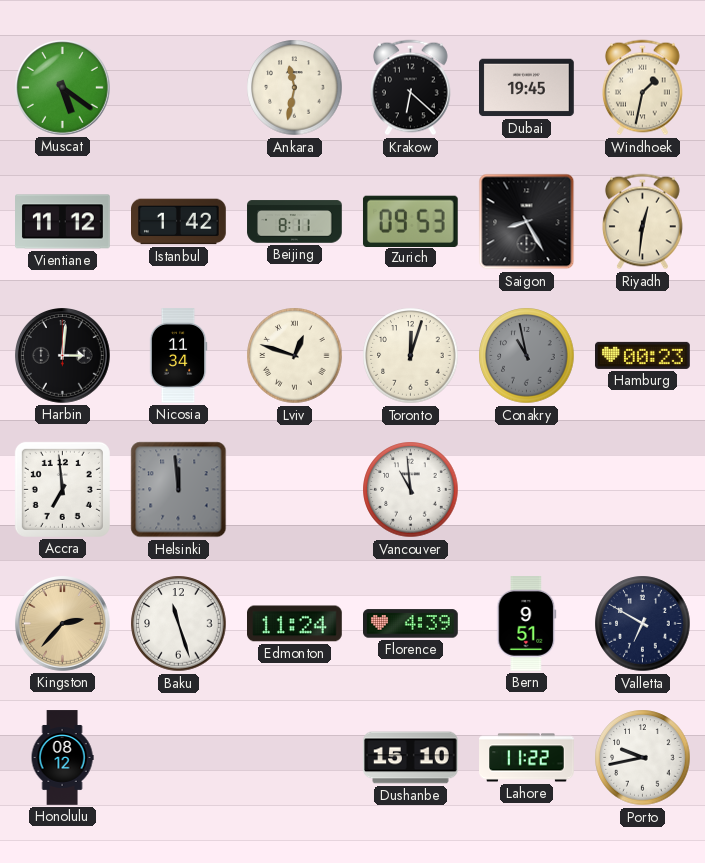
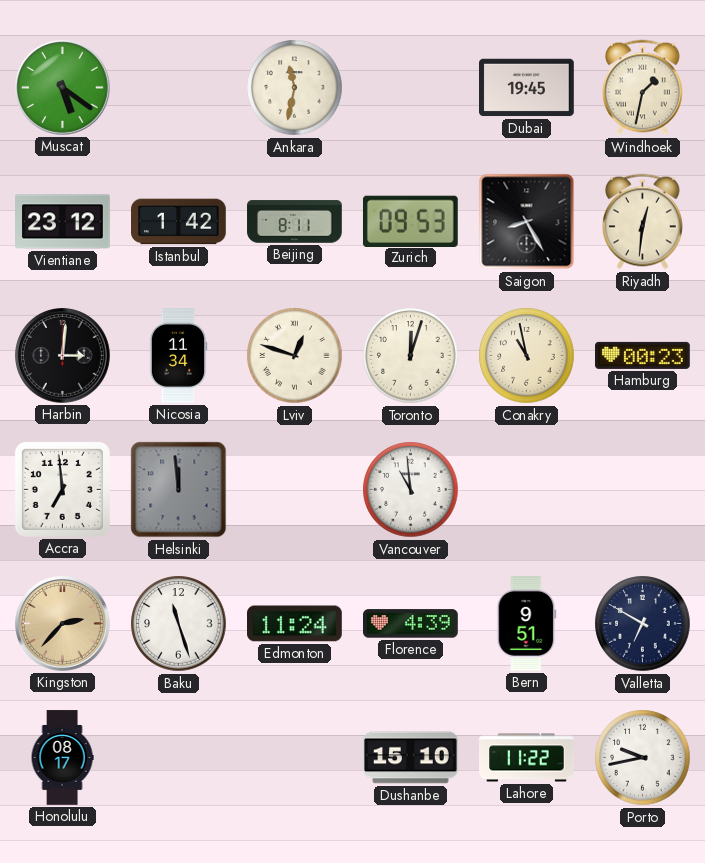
Krakow: 6:22 -> none (411, 88)
Vientiane: 11:12 -> 23:12 (63, 222)
Conakry dial: grey -> cream (527, 356)
Honolulu: 08:12 -> 08:17 (62, 758)
